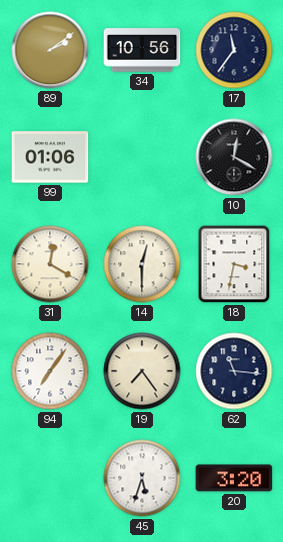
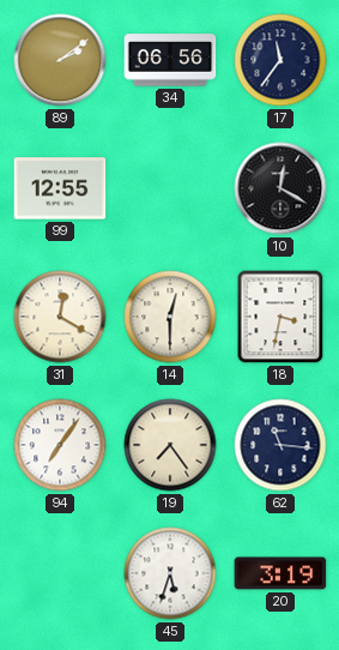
34: 10:56 -> 06:56 (170, 60)
99: 01:06 -> 12:55 (60, 188)
20: 3:20 -> 3:19 (280, 573)
